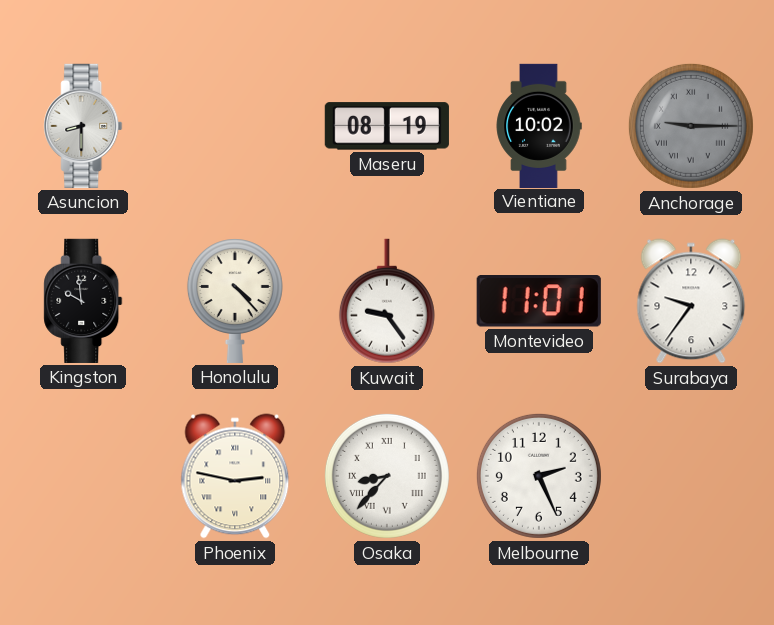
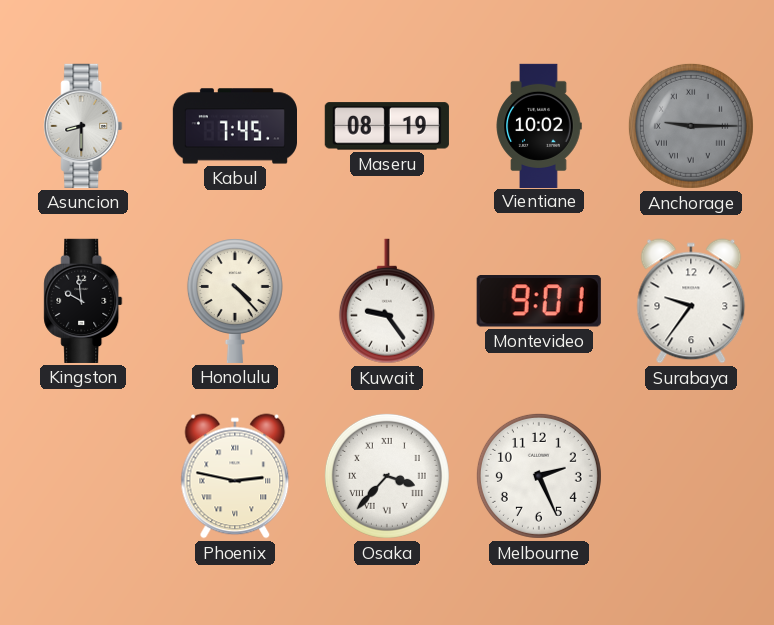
Kabul: none -> 7:45 (234, 126)
Montevideo: 11:01 -> 9:01 (539, 302)
Osaka: 8:37 -> 3:37 (387, 476)
